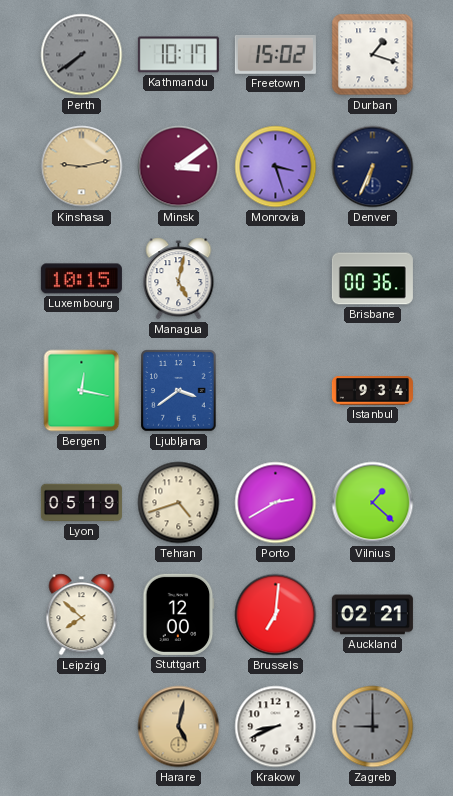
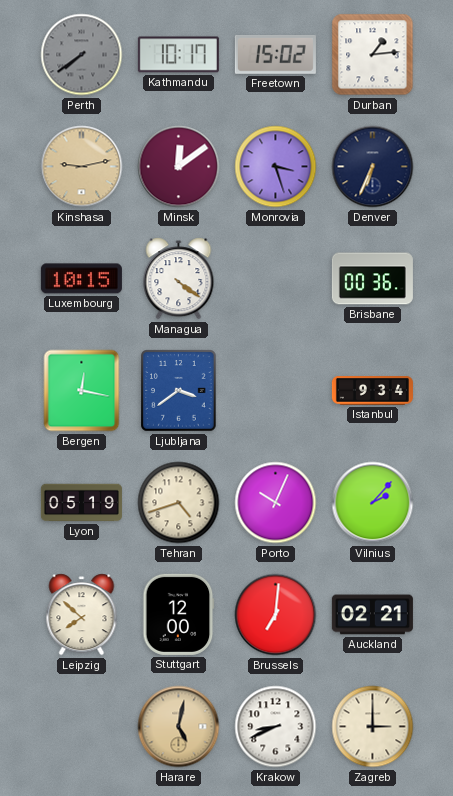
Durban: 1:18 -> 1:14 (373, 55)
Minsk: 3:09 -> 12:09 (179, 167)
Managua: 5:02 -> 4:21 (179, 279)
Porto: 2:40 -> 10:04 (276, 503)
Vilnius: 1:22 -> 2:07 (373, 503)
Zagreb: 9:00 -> 3:00 (373, 727)
Zagreb dial: grey -> cream (373, 727)
